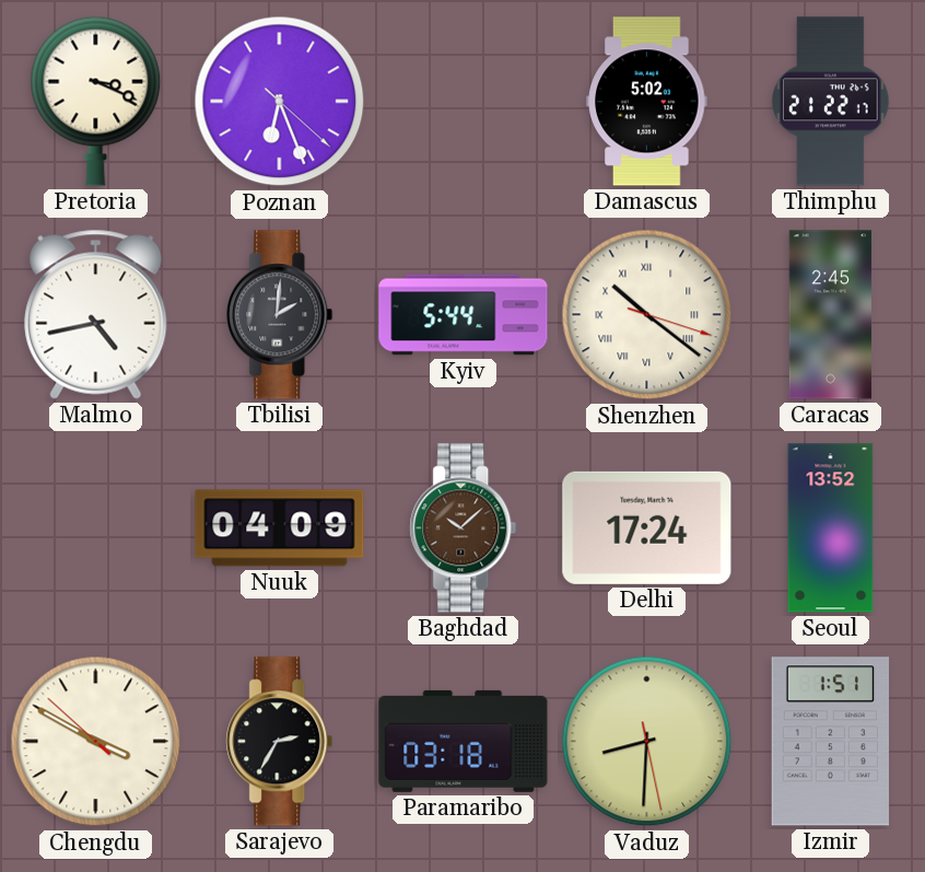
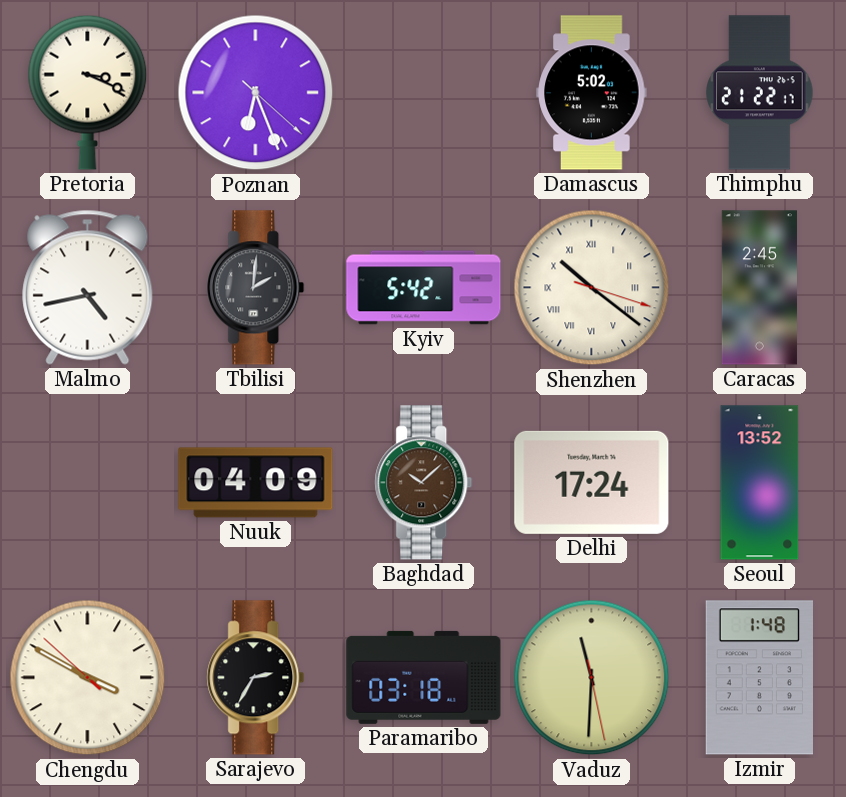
Kyiv: 5:44 -> 5:42 (424, 288)
Vaduz: 8:30 -> 11:30 (592, 678)
Izmir: 1:51 -> 1:48 (759, 678)
